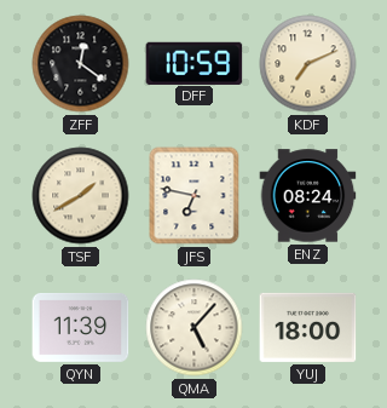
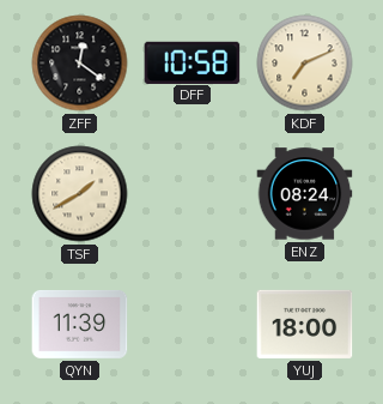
DFF: 10:59 -> 10:58 (193, 62)
JFS: 6:47 -> none (195, 196)
QMA: 5:07 -> none (195, 328)
